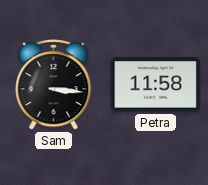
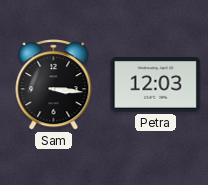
Petra: 11:58 -> 12:03 (156, 85)
